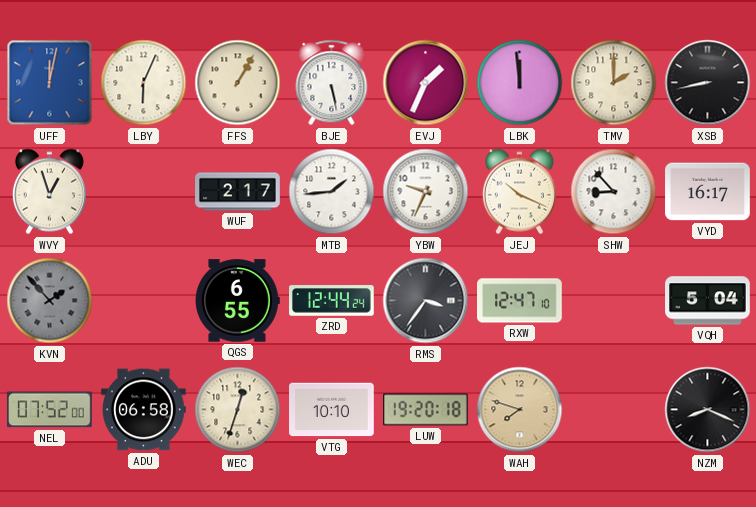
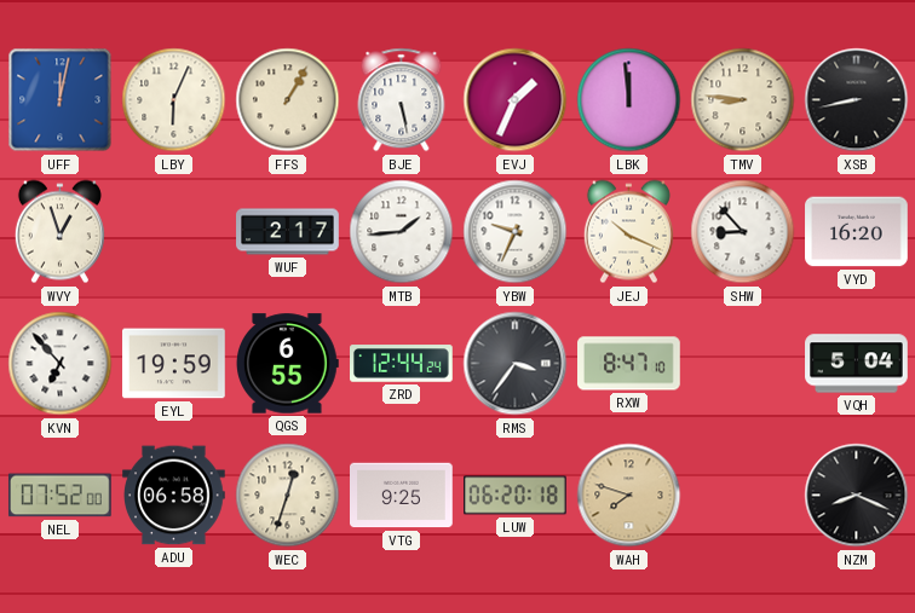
TMV: 2:00 -> 8:46 (743, 100)
VYD: 16:17 -> 16:20 (857, 232)
KVN: 1:53 -> 6:53 (61, 364)
KVN dial: grey -> white (61, 364)
EYL: none -> 19:59 (174, 364)
RXW: 12:47 -> 8:47 (629, 364)
VTG: 10:10 -> 9:25 (402, 496)
LUW: 19:20 -> 06:20 (516, 496)
